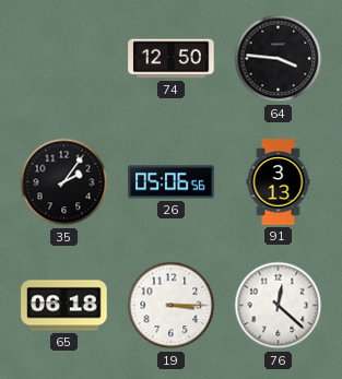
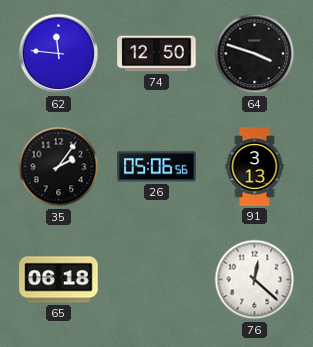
62: none -> 11:46 (59, 54)
64: 3:46 -> 3:48 (255, 54)
19: 3:15 -> none (172, 306)
